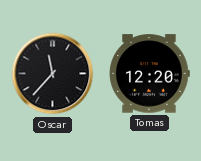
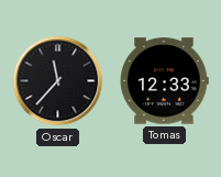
Tomas: 12:20 -> 12:33 (164, 81)
